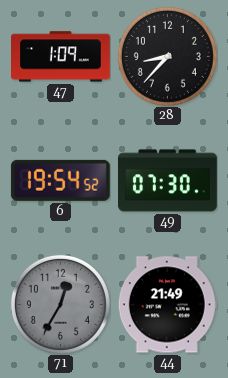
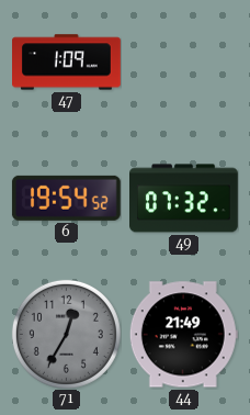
28: 8:37 -> none (167, 56)
49: 07:30 -> 07:32 (184, 199)
